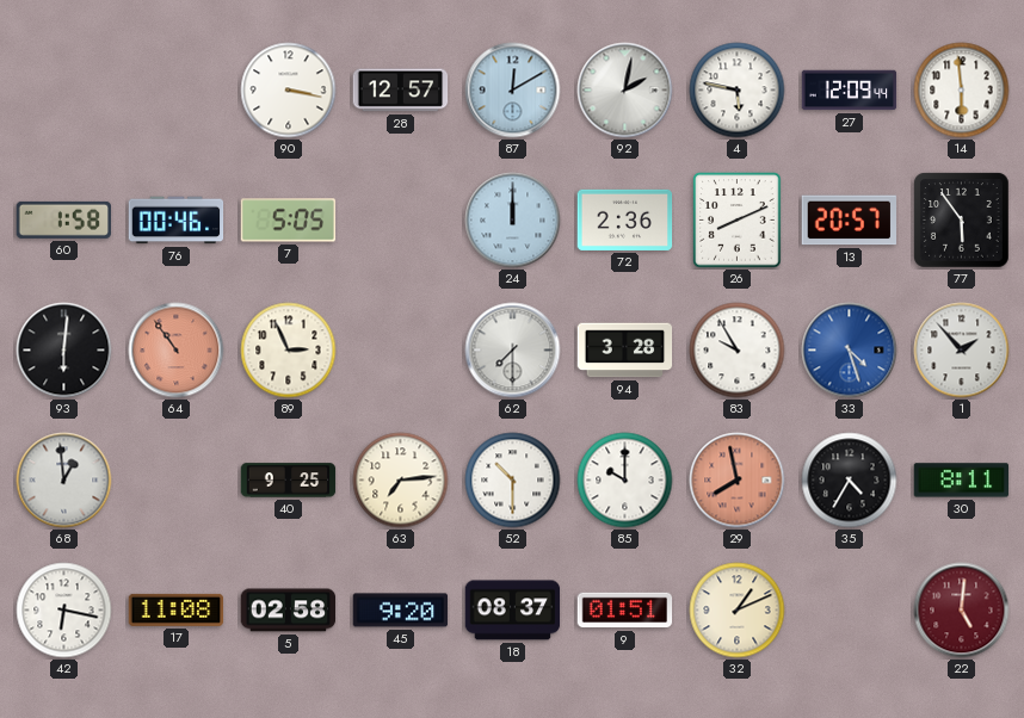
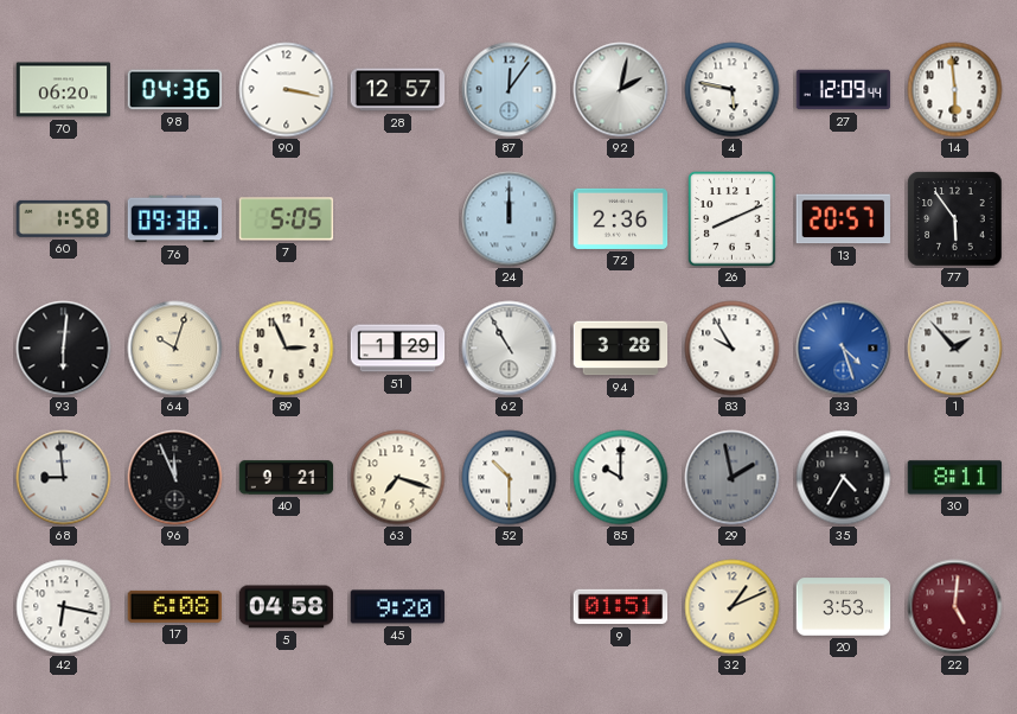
70: none -> 06:20 (64, 90)
98: none -> 04:36 (175, 90)
87: 12:10 -> 12:06 (510, 90)
76: 00:46 -> 09:38 (175, 219)
64: 10:54 -> 10:03 (175, 349)
64 dial: salmon -> cream (175, 349)
51: none -> 1:29 (398, 349)
62: 7:30 -> 10:55 (510, 349)
68: 12:59 -> 8:59 (64, 478)
96: none -> 11:56 (175, 478)
40: 9:25 -> 9:21 (287, 478)
63: 7:14 -> 7:18 (398, 478)
29: 7:58 -> 1:58 (733, 478)
29 dial: salmon -> grey (733, 478)
17: 11:08 -> 6:08 (175, 606)
5: 02:58 -> 04:58 (287, 607)
18: 08:37 -> none (513, 611)
20: none -> 3:53 (844, 607)
